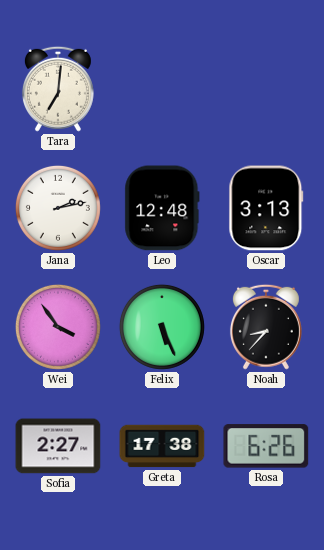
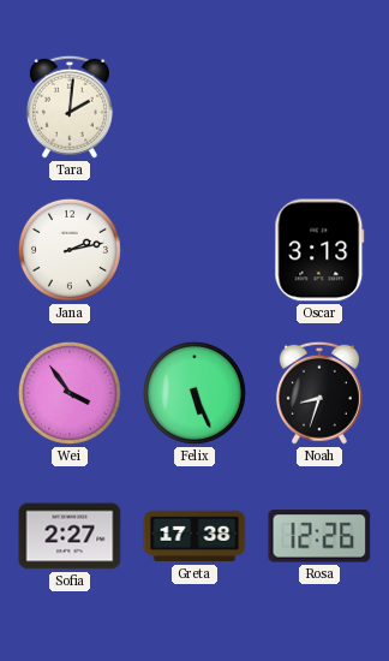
Tara: 7:01 -> 2:01 (70, 107)
Leo: 12:48 -> none (162, 208)
Noah: 8:37 -> 8:33 (319, 393)
Rosa: 6:26 -> 12:26 (319, 536)
